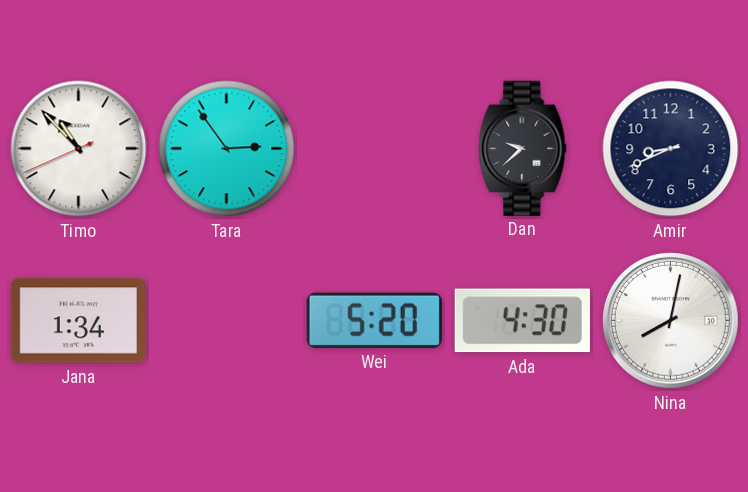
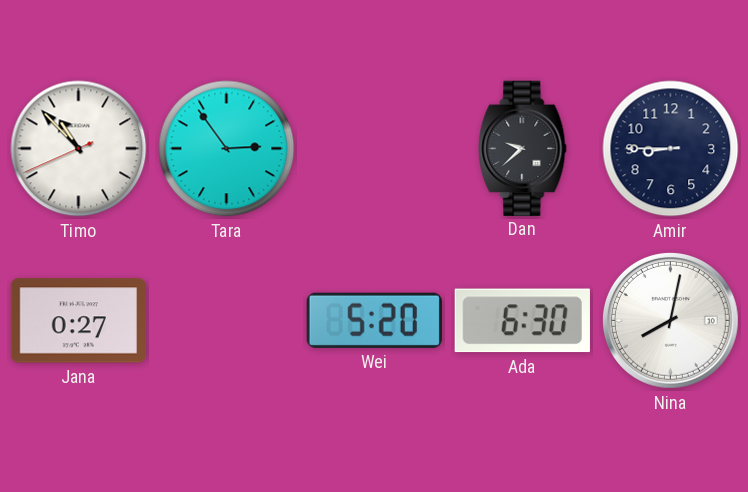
Amir: 8:41 -> 8:45 (671, 149)
Jana: 1:34 -> 0:27 (78, 321)
Ada: 4:30 -> 6:30 (522, 321)
